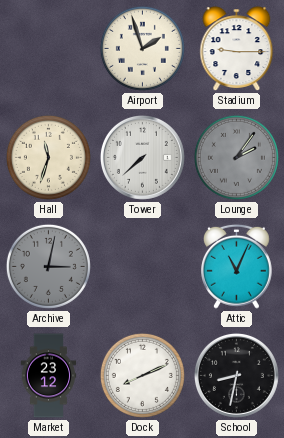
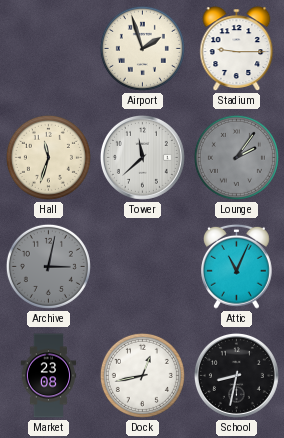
Tower: 7:38 -> 11:38 (142, 157)
Market: 23:12 -> 23:08 (49, 376)
Dock: 8:11 -> 12:43 (142, 375)
